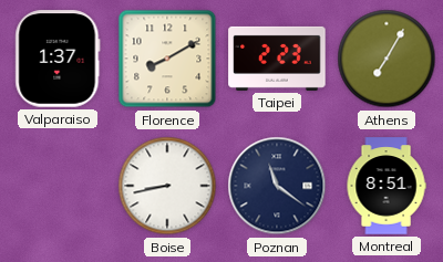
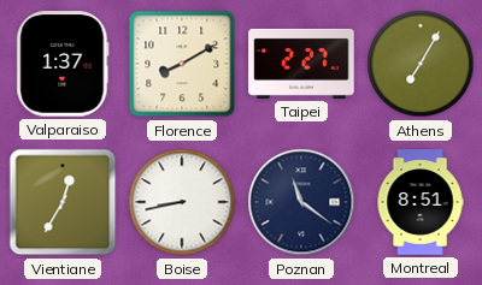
Taipei: 2:23 -> 2:27 (301, 64)
Vientiane: none -> 12:35 (63, 202)
